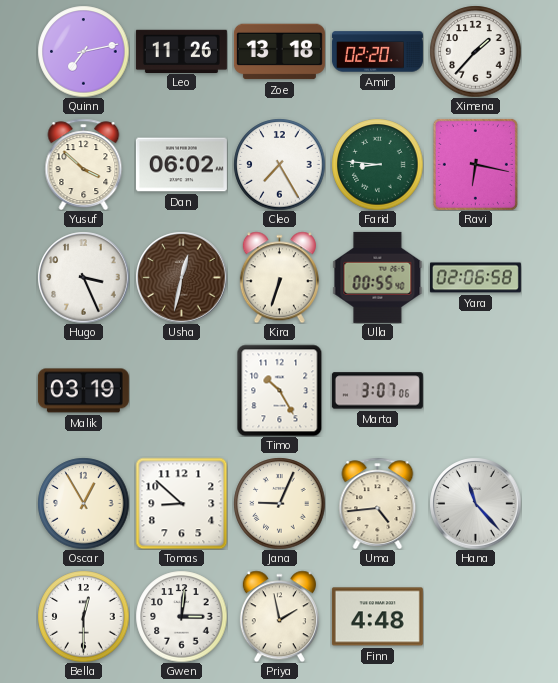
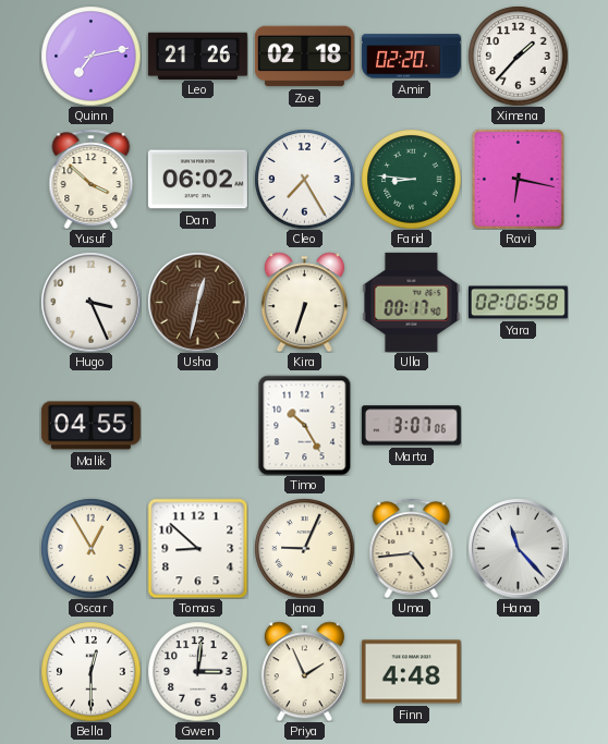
Leo: 11:26 -> 21:26 (197, 56)
Zoe: 13:18 -> 02:18 (304, 57)
Ulla: 00:55 -> 00:17 (412, 302)
Malik: 03:19 -> 04:55 (90, 426)
Priya: 1:58 -> 1:56 (304, 671)
